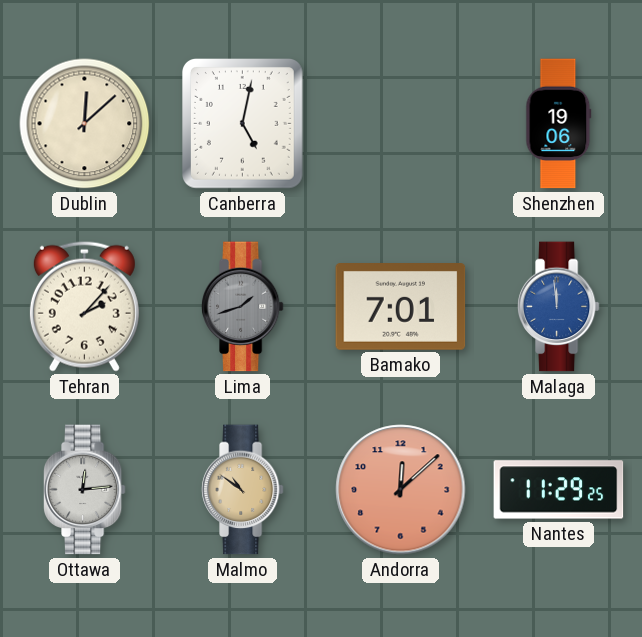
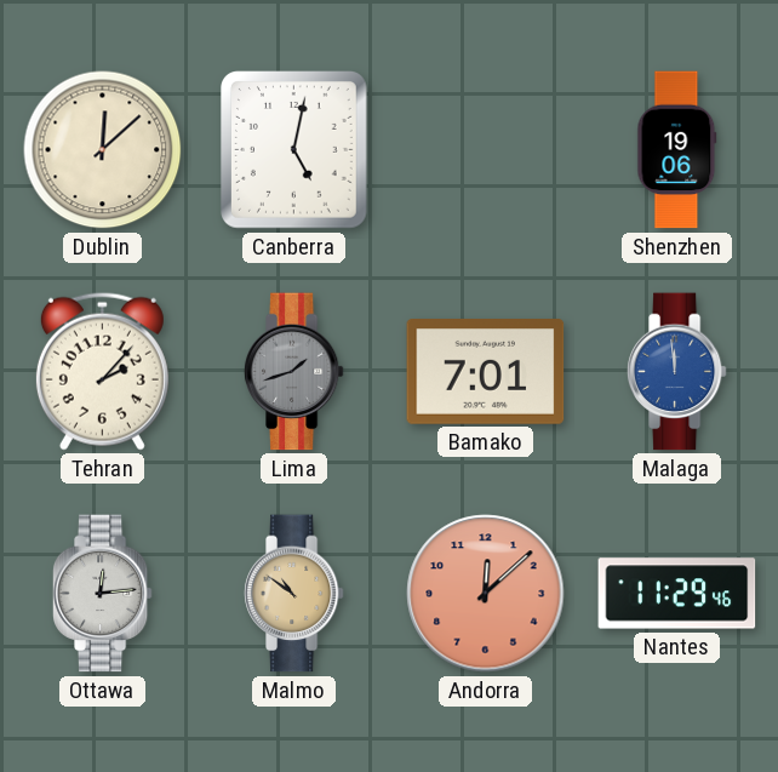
Nantes: 11:29:25 -> 11:29:46 (677, 594)
